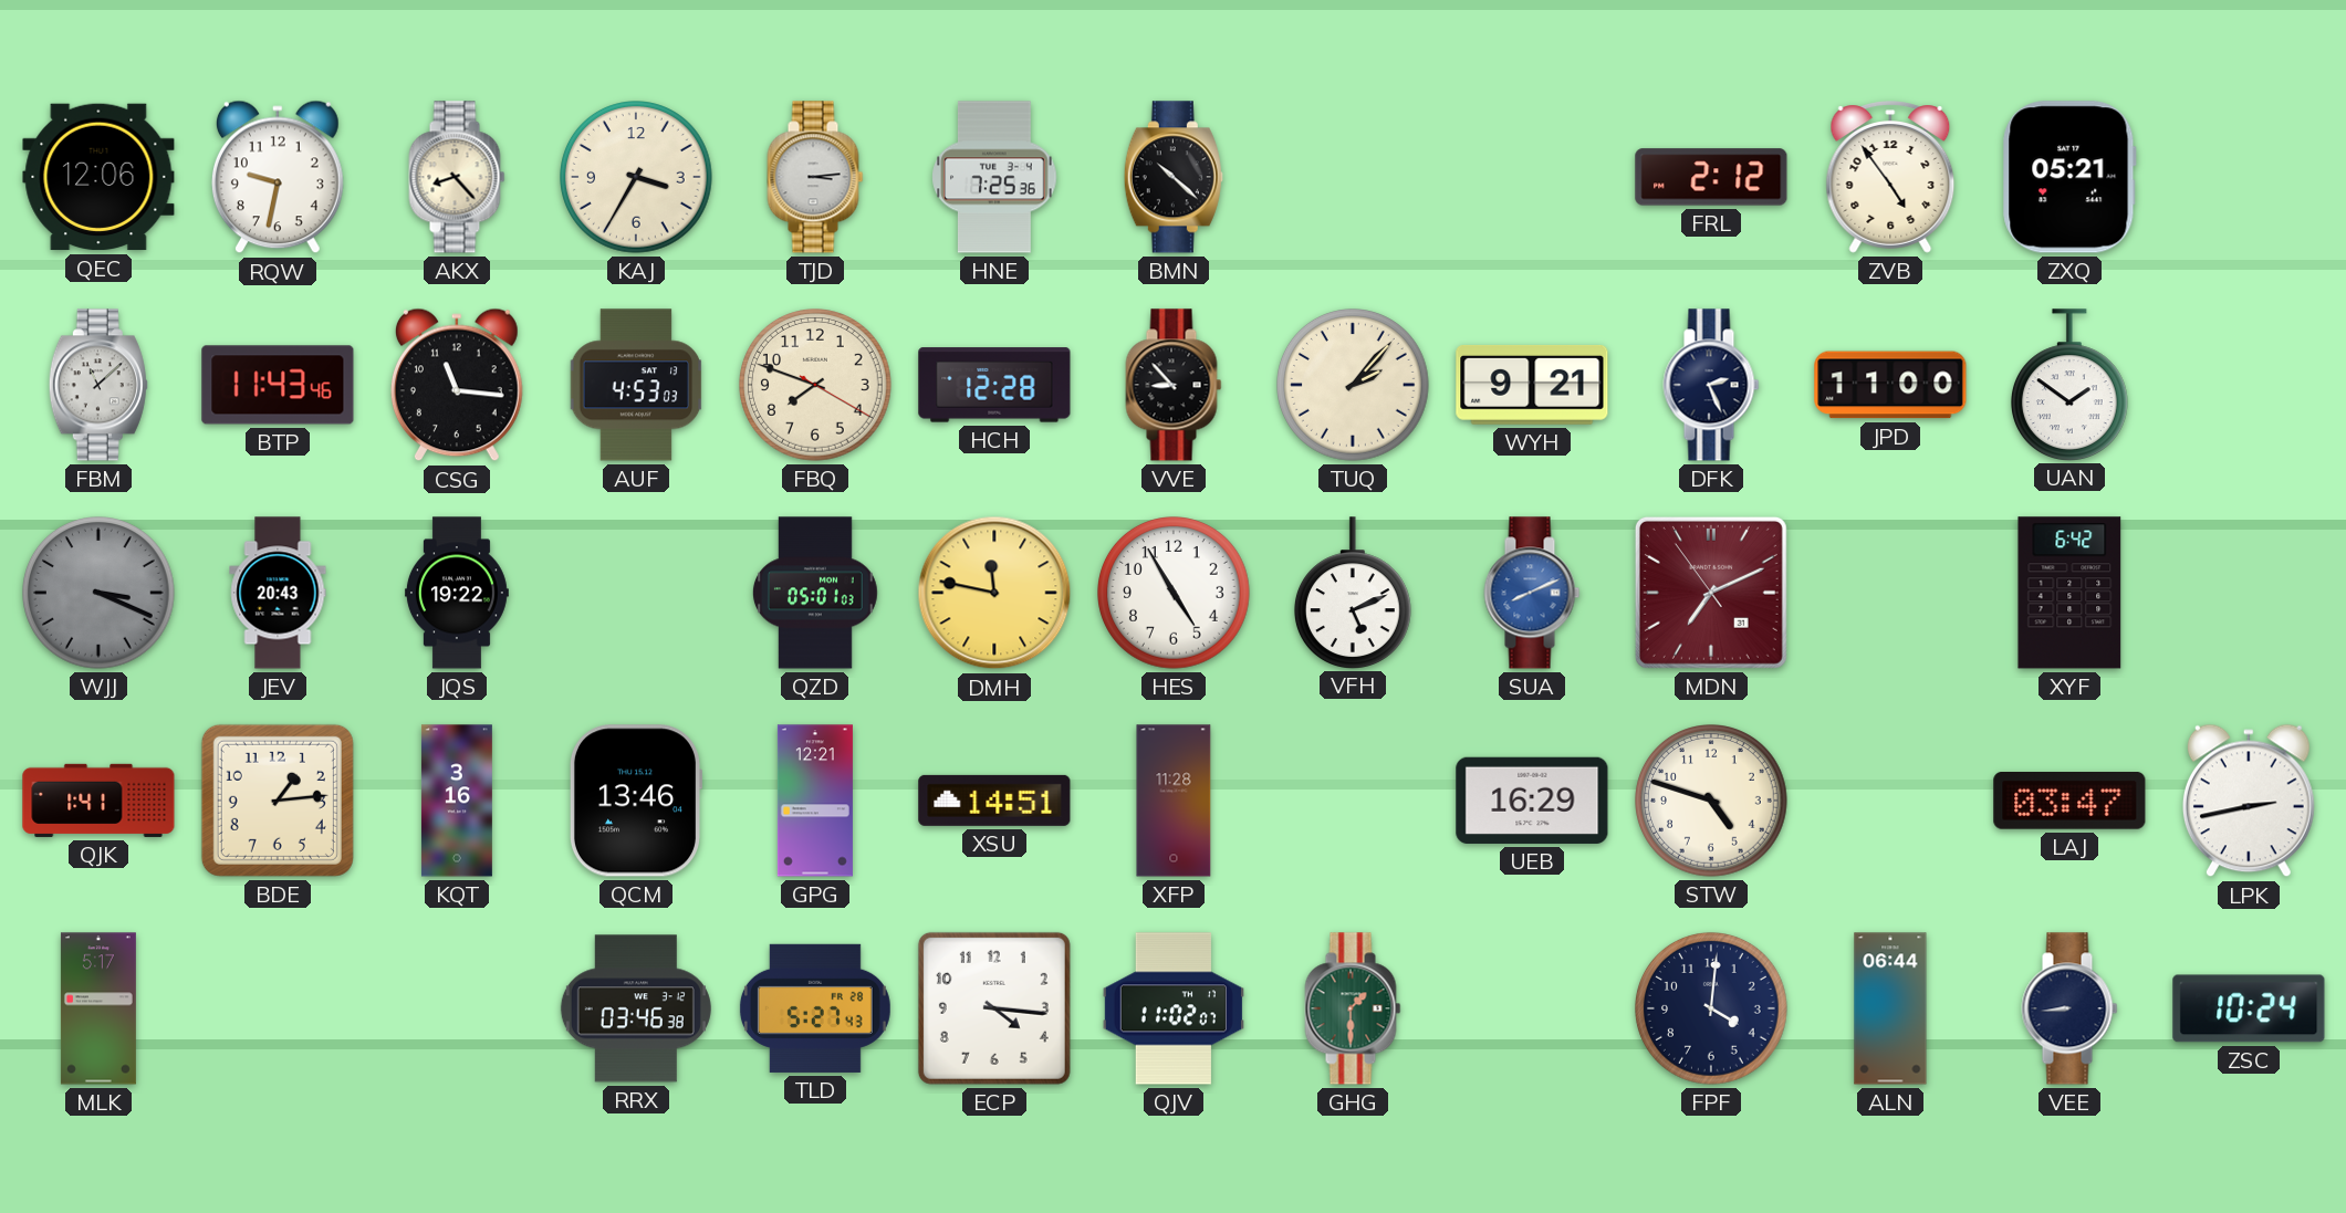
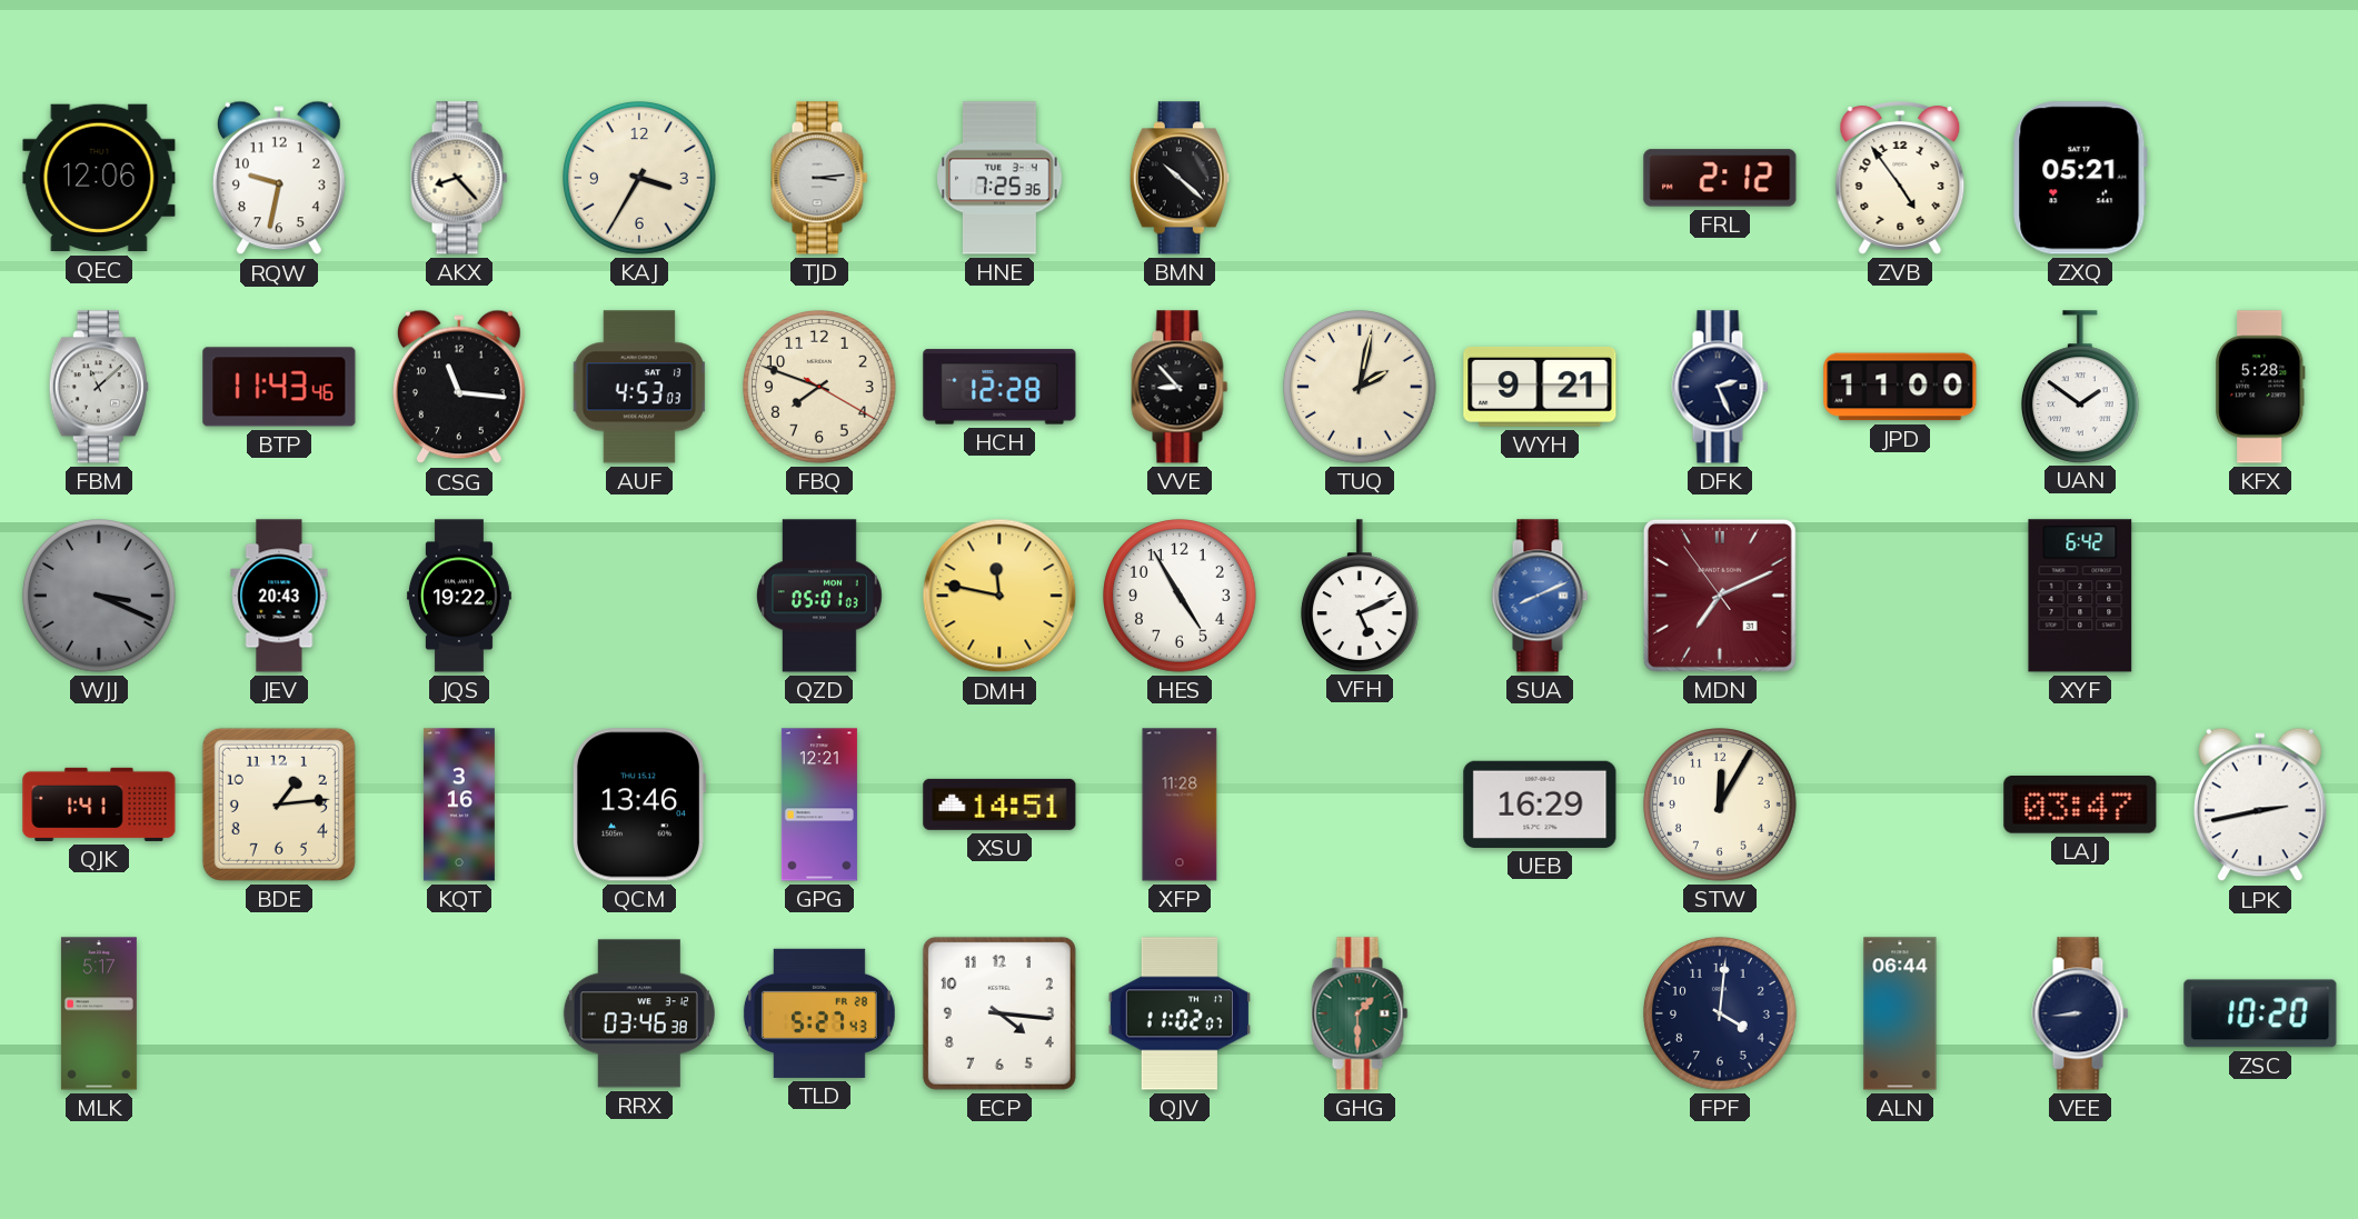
TUQ: 2:07 -> 2:02 (1361, 388)
KFX: none -> 5:28 (2260, 387)
STW: 4:48 -> 12:05 (1721, 806)
ZSC: 10:24 -> 10:20 (2260, 1013)
